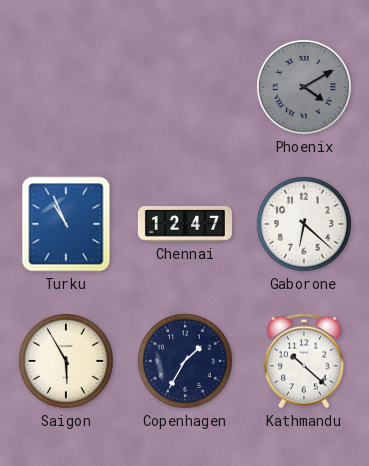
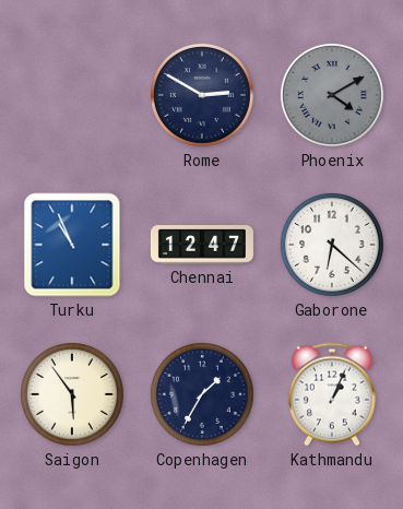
Rome: none -> 2:50 (202, 95)
Saigon: 5:55 -> 5:54 (72, 394)
Kathmandu: 10:22 -> 1:04 (332, 394)
